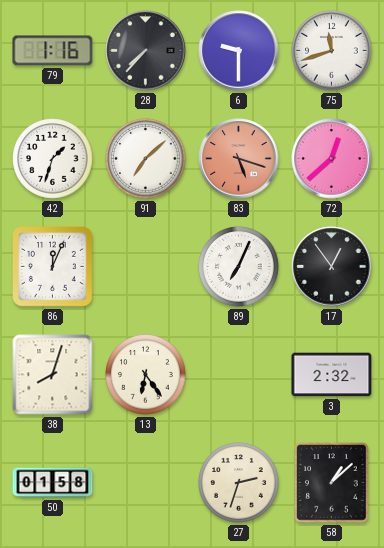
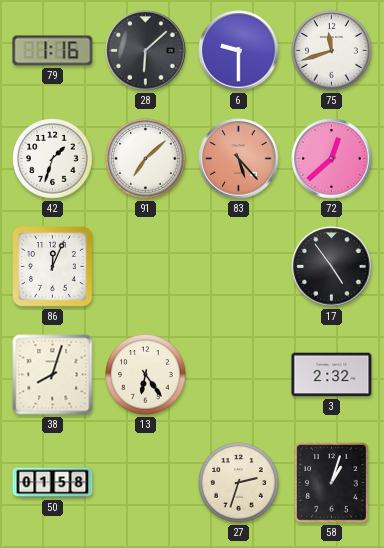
28: 7:37 -> 6:08 (146, 51)
83: 5:18 -> 5:23 (239, 159)
89: 7:04 -> none (239, 267)
17: 12:54 -> 4:54 (332, 267)
58: 1:08 -> 1:03 (332, 483)
